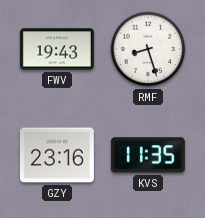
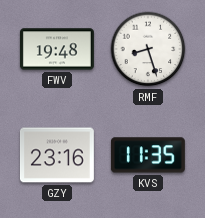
FWV: 19:43 -> 19:48 (57, 49)
